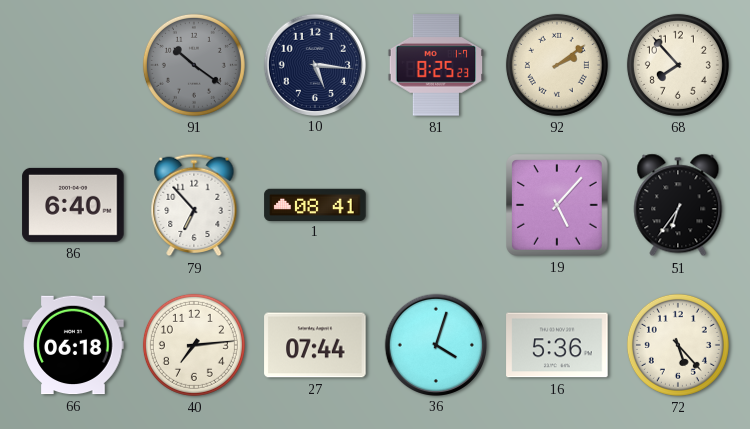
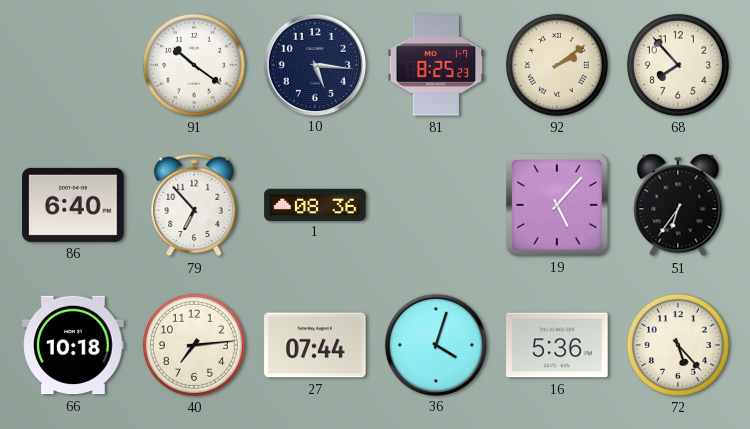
91 dial: grey -> white (194, 65)
1: 08:41 -> 08:36 (315, 204)
66: 06:18 -> 10:18 (73, 345)
